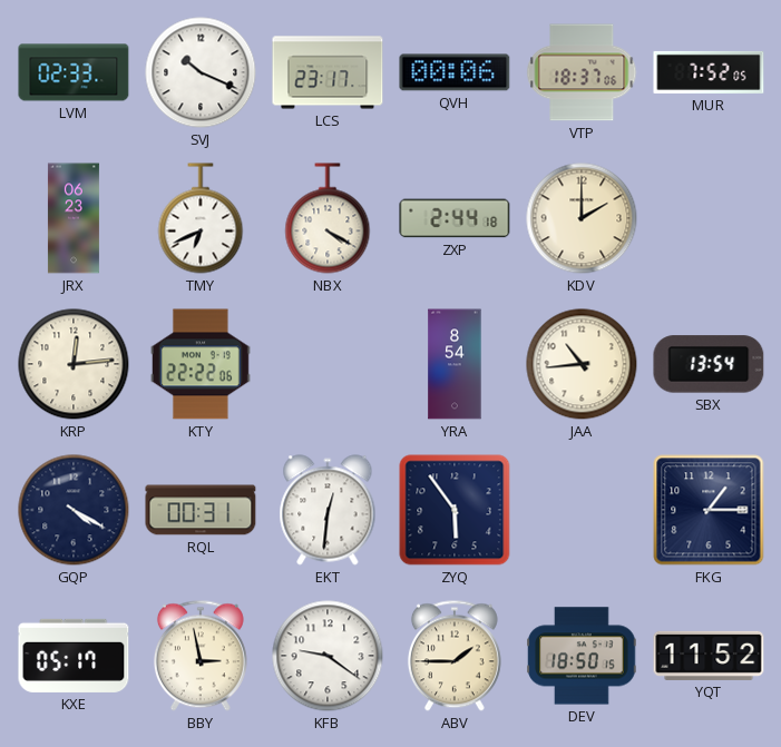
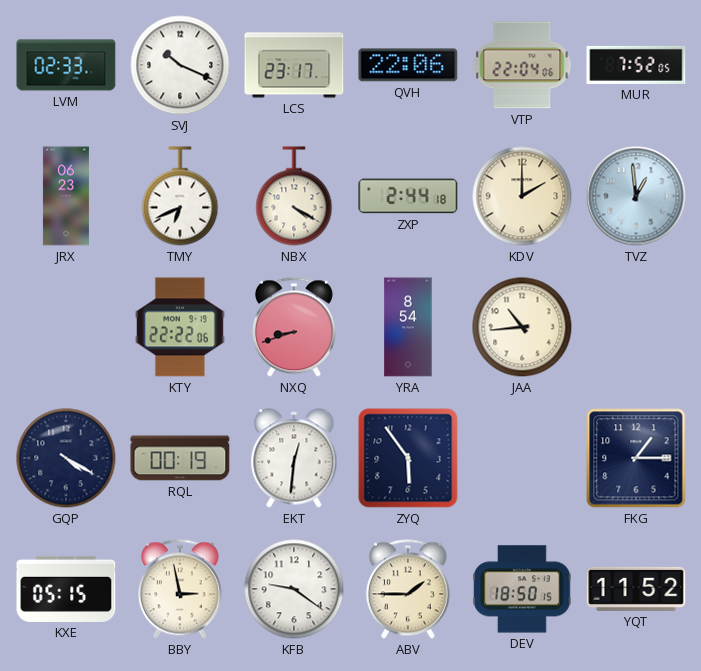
QVH: 00:06 -> 22:06 (408, 65)
VTP: 18:37 -> 22:04 (522, 65)
TVZ: none -> 12:59 (636, 196)
KRP: 12:14 -> none (74, 364)
NXQ: none -> 8:42 (294, 327)
SBX: 13:54 -> none (709, 364)
RQL: 00:31 -> 00:19 (180, 458)
KXE: 05:17 -> 05:15 (66, 589)
